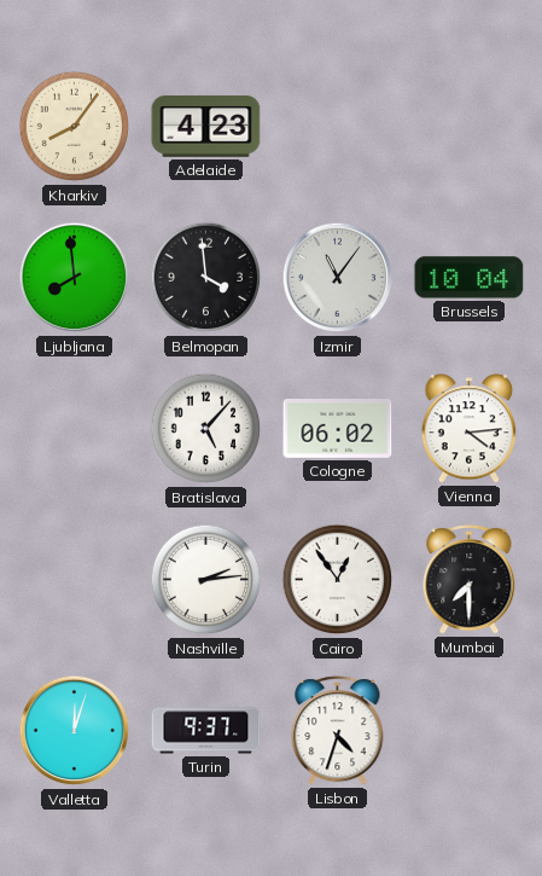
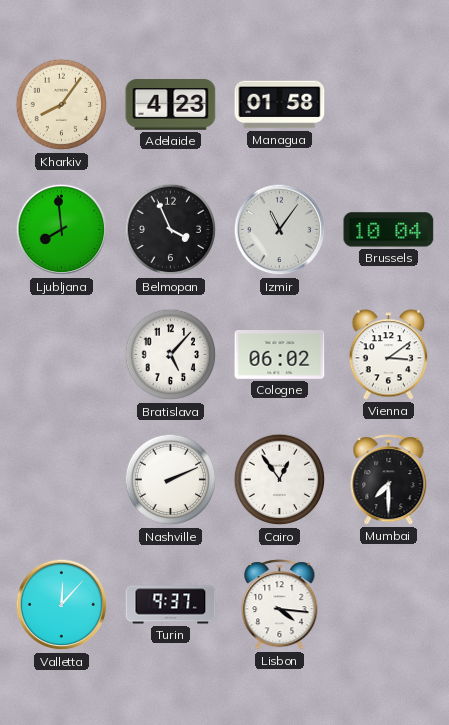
Managua: none -> 01:58 (280, 105)
Belmopan: 3:59 -> 3:56 (171, 230)
Vienna: 4:14 -> 3:09 (389, 355)
Nashville: 2:14 -> 2:11 (171, 480)
Valletta: 12:03 -> 12:07 (62, 605)
Lisbon: 4:33 -> 4:16 (280, 605)
